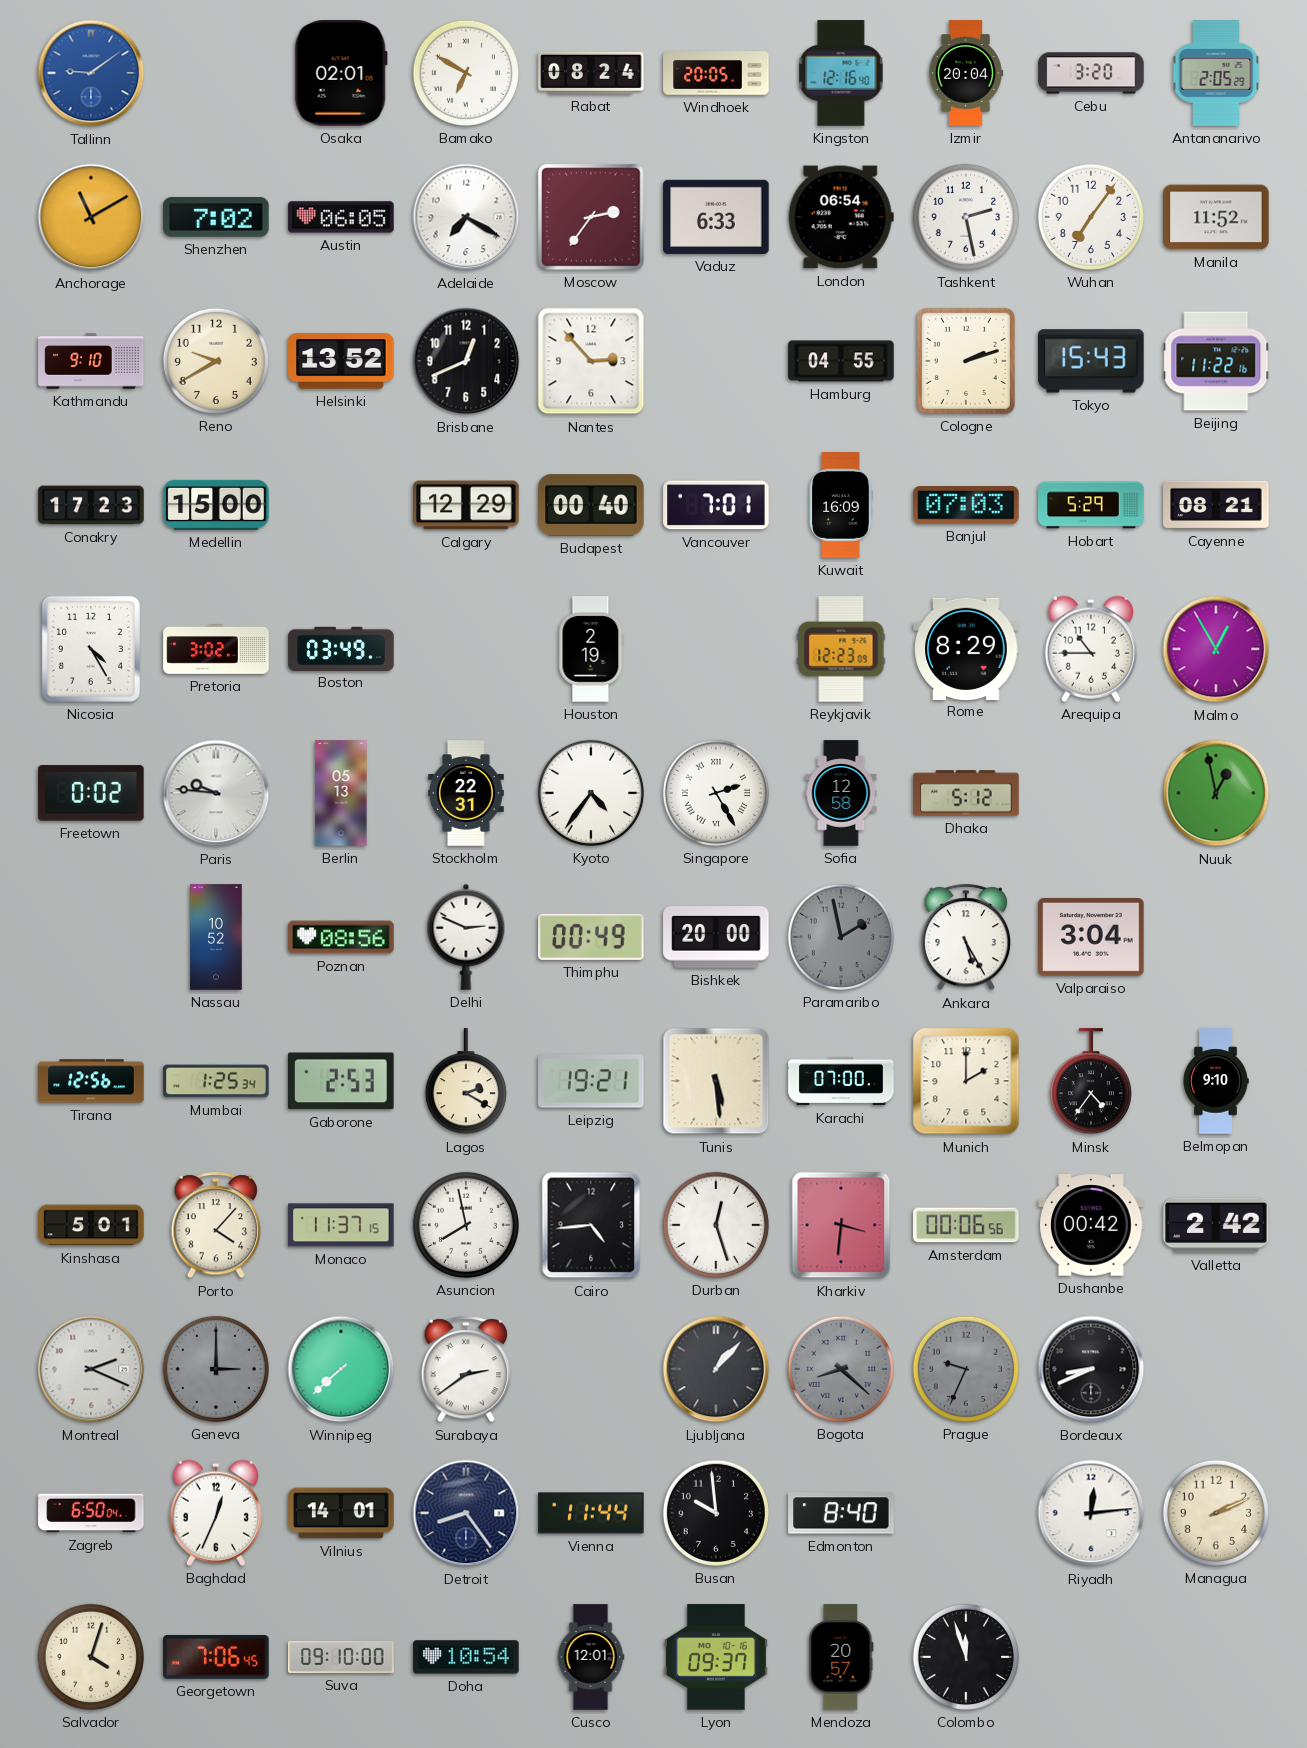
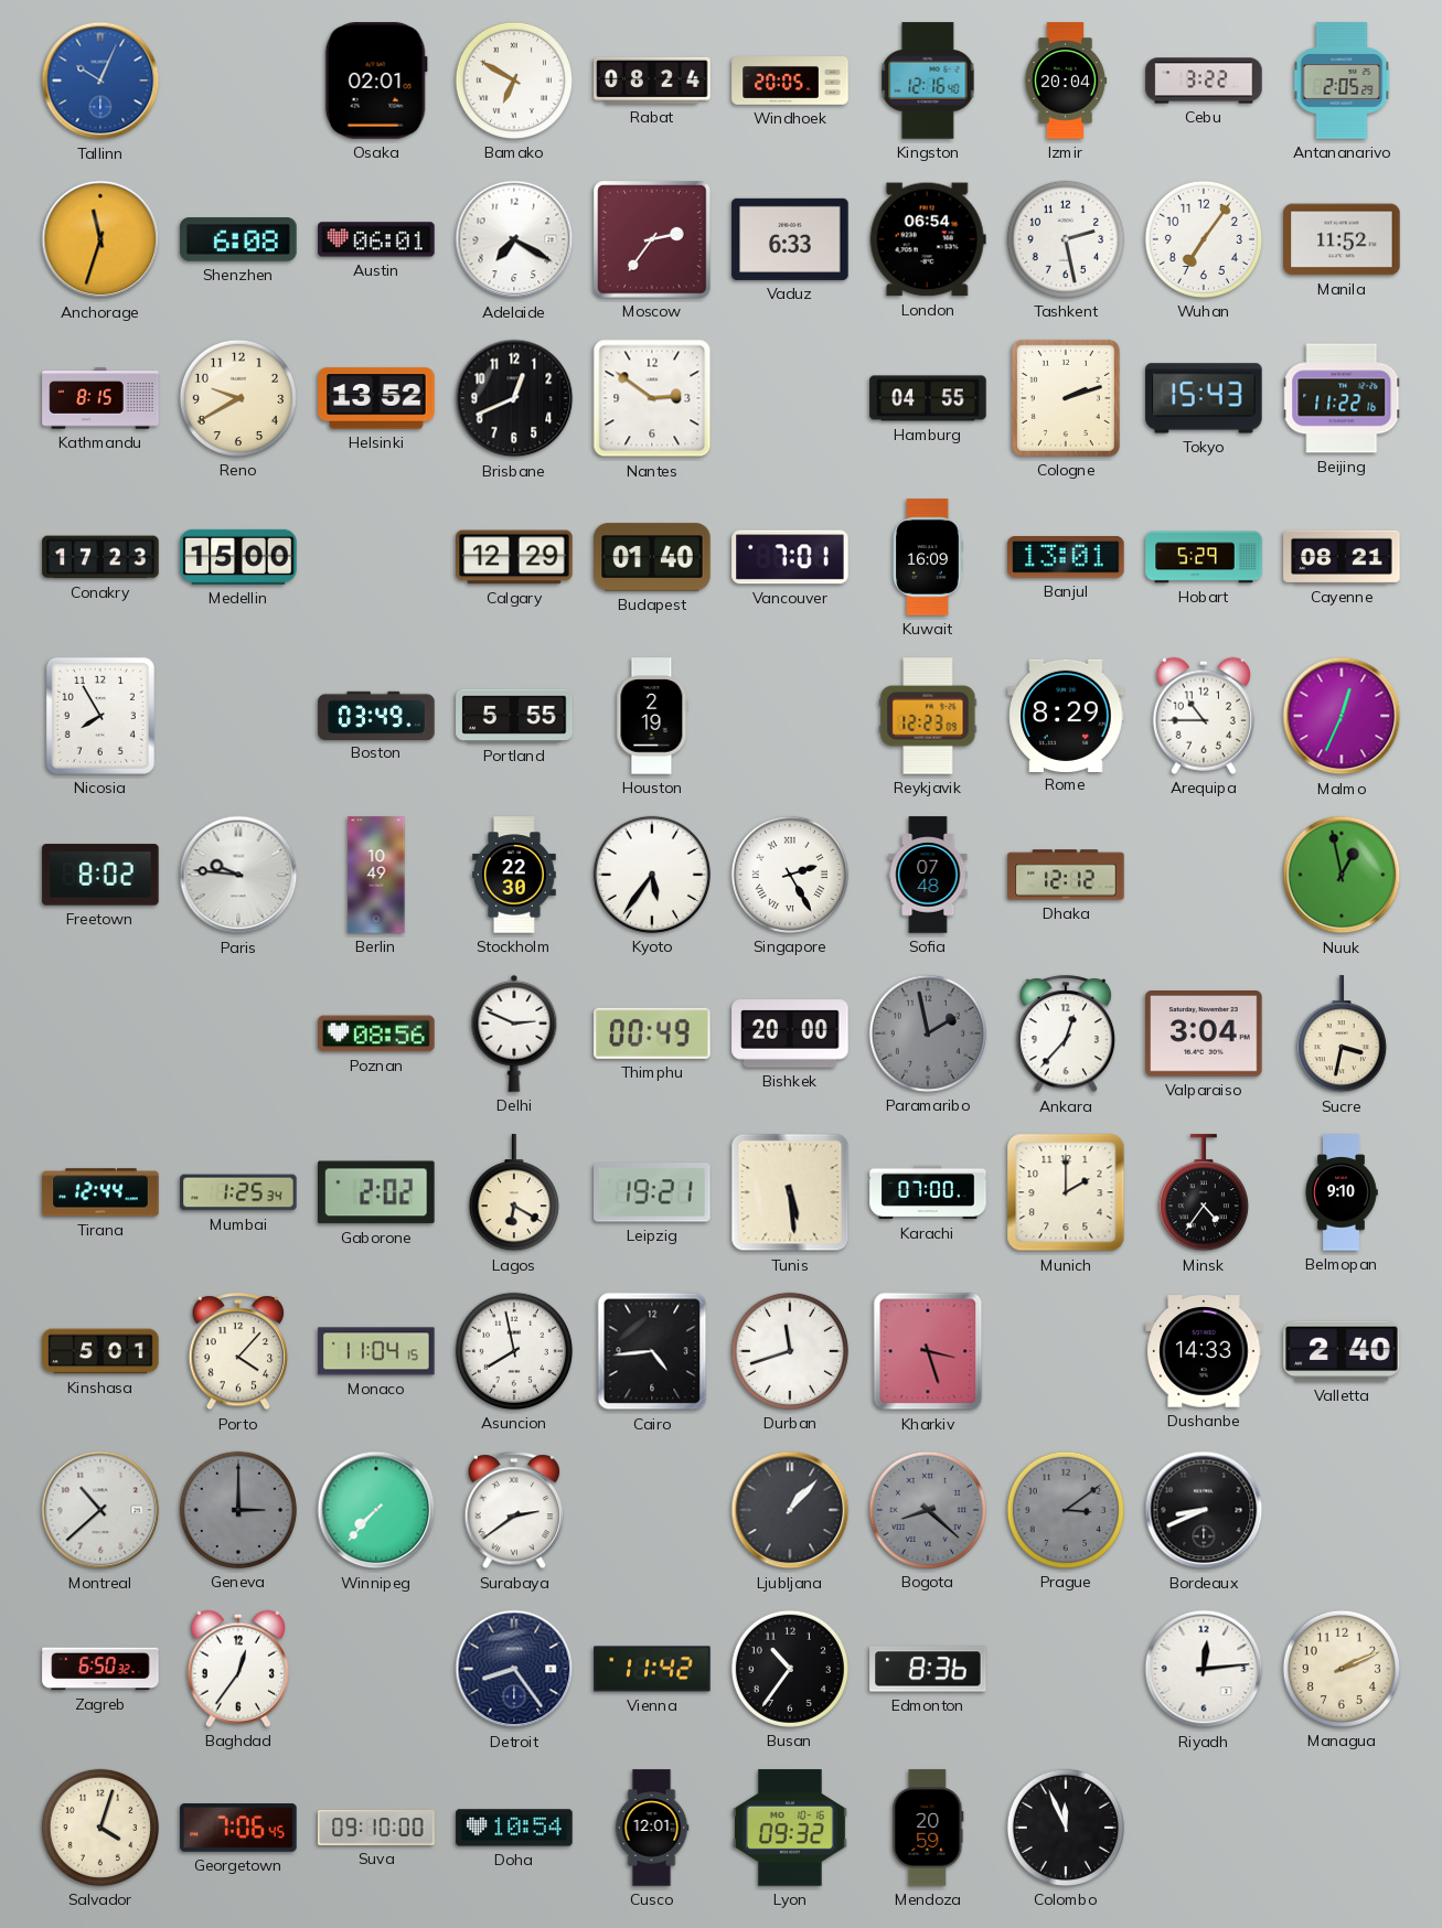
Tallinn: 9:09 -> 10:04 (100, 81)
Cebu: 3:20 -> 3:22 (1204, 81)
Anchorage: 11:10 -> 11:33 (100, 239)
Shenzhen: 7:02 -> 6:08 (238, 239)
Austin: 06:05 -> 06:01 (376, 239)
Kathmandu: 9:10 -> 8:15 (100, 398)
Nantes: 2:53 -> 2:51 (652, 398)
Budapest: 00:40 -> 01:40 (652, 557)
Banjul: 07:03 -> 13:01 (1066, 557)
Nicosia: 4:25 -> 7:55 (100, 716)
Pretoria: 3:02 -> none (216, 650)
Portland: none -> 5:55 (514, 716)
Malmo: 12:55 -> 12:34 (1342, 716)
Freetown: 0:02 -> 8:02 (100, 875)
Berlin: 05:13 -> 10:49 (376, 875)
Stockholm: 22:31 -> 22:30 (514, 875)
Kyoto: 4:36 -> 5:36 (652, 875)
Sofia: 12:58 -> 07:48 (928, 875)
Dhaka: 5:12 -> 12:12 (1066, 875)
Nassau: 10:52 -> none (216, 937)
Ankara: 5:25 -> 12:37 (1066, 1035)
Sucre: none -> 3:32 (1342, 1035)
Tirana: 12:56 -> 12:44 (100, 1192)
Gaborone: 2:53 -> 2:02 (377, 1192)
Lagos: 2:20 -> 6:20 (514, 1193)
Monaco: 11:37 -> 11:04 (376, 1351)
Durban: 12:27 -> 11:42 (790, 1351)
Kharkiv: 3:31 -> 3:27 (928, 1351)
Amsterdam: 00:06 -> none (966, 1225)
Dushanbe: 00:42 -> 14:33 (1204, 1351)
Valletta: 2:42 -> 2:40 (1342, 1351)
Montreal: 2:19 -> 10:38 (100, 1510)
Winnipeg: 7:38 -> 7:37 (376, 1510)
Prague: 9:34 -> 3:09 (1066, 1510)
Zagreb: 6:50:04 -> 6:50:32 (100, 1669)
Baghdad: 12:34 -> 12:36 (238, 1669)
Vilnius: 14:01 -> none (341, 1513)
Vienna: 11:44 -> 11:42 (652, 1669)
Busan: 9:59 -> 10:36 (790, 1669)
Edmonton: 8:40 -> 8:36 (928, 1669)
Lyon: 09:37 -> 09:32 (790, 1828)
Mendoza: 20:57 -> 20:59 (928, 1828)
Colombo: 11:57 -> 11:56 (1066, 1828)
